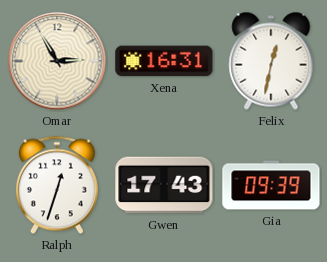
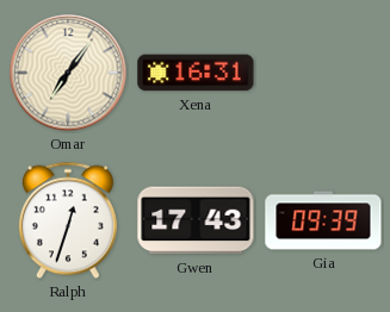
Omar: 2:55 -> 7:06 (68, 73)
Felix: 12:32 -> none (271, 61)
